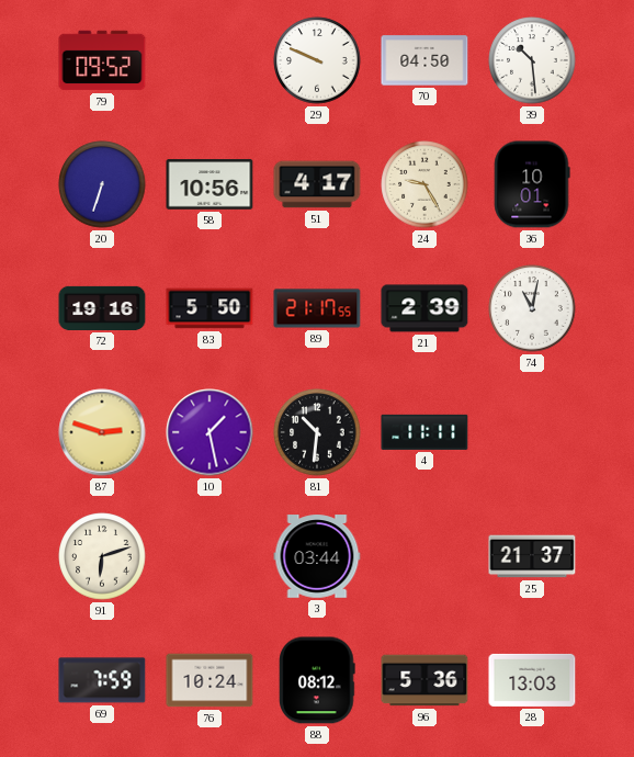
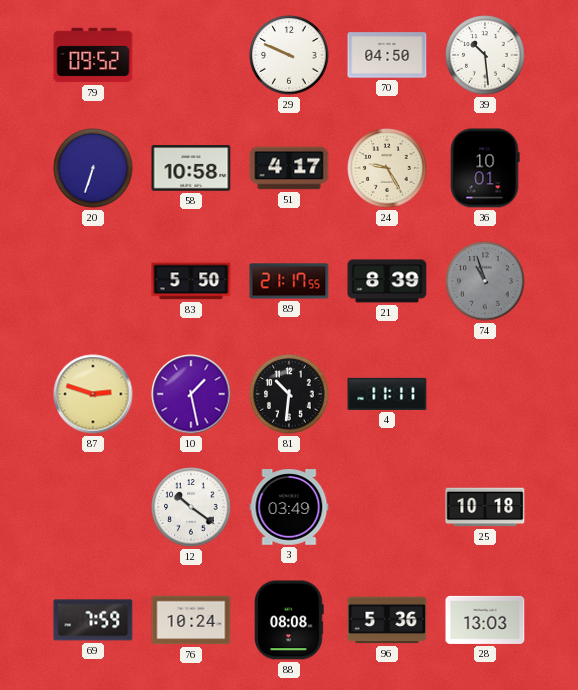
58: 10:56 -> 10:58 (191, 168)
72: 19:16 -> none (102, 308)
21: 2:39 -> 8:39 (387, 281)
74: 11:02 -> 10:57 (485, 281)
74 dial: white -> grey (485, 281)
91: 6:12 -> none (102, 556)
12: none -> 10:21 (191, 507)
3: 03:44 -> 03:49 (289, 507)
25: 21:37 -> 10:18 (485, 507)
88: 08:12 -> 08:08 (289, 620)
